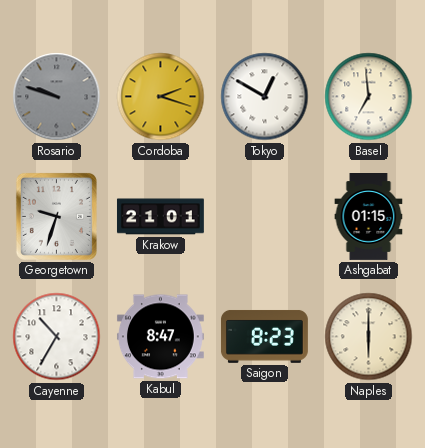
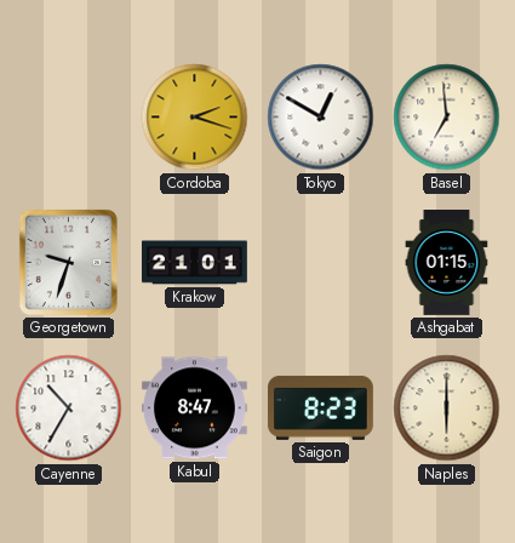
Rosario: 9:48 -> none (57, 97)
